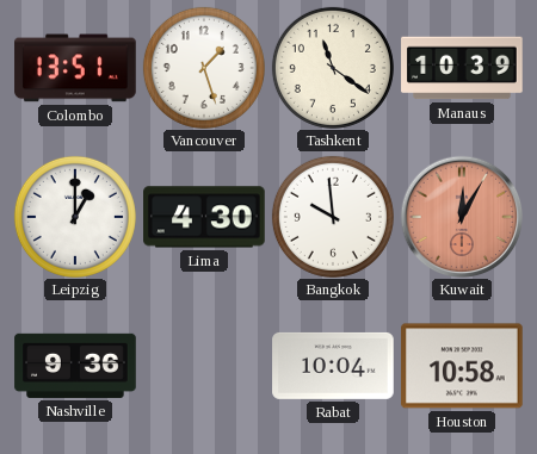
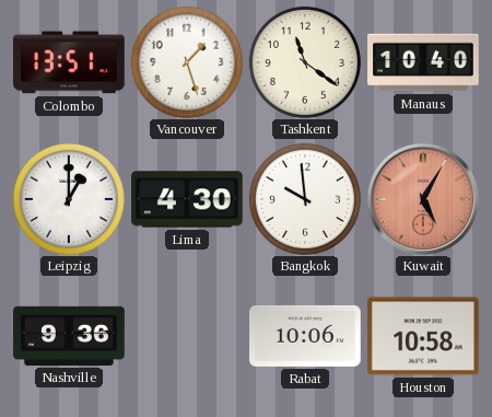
Manaus: 10:39 -> 10:40 (423, 62)
Kuwait: 12:05 -> 5:05 (423, 199)
Rabat: 10:04 -> 10:06 (305, 336)
